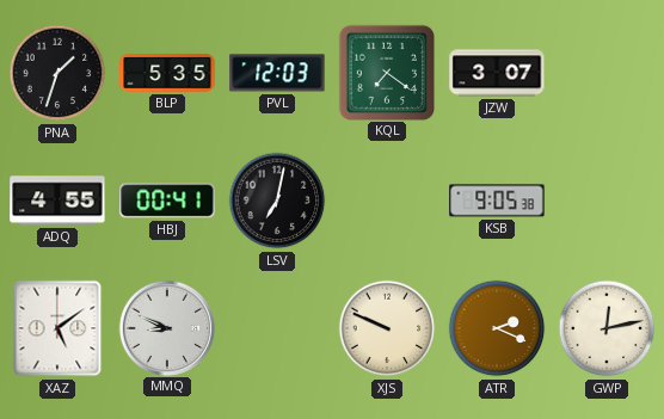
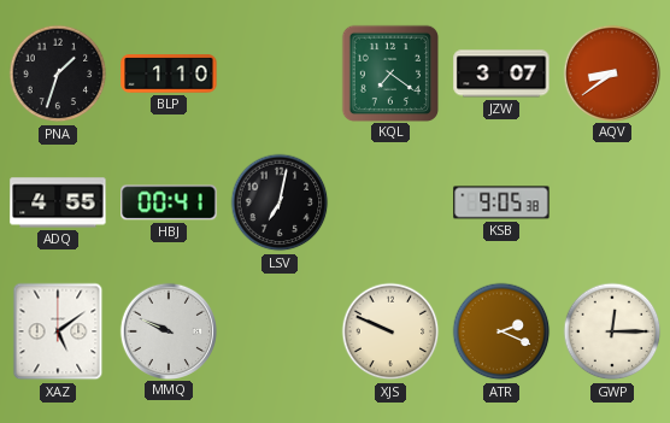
BLP: 5:35 -> 1:10 (169, 74)
PVL: 12:03 -> none (277, 73)
AQV: none -> 8:39 (611, 72)
MMQ: 8:49 -> 9:49 (167, 330)
GWP: 12:13 -> 12:15 (612, 331)
